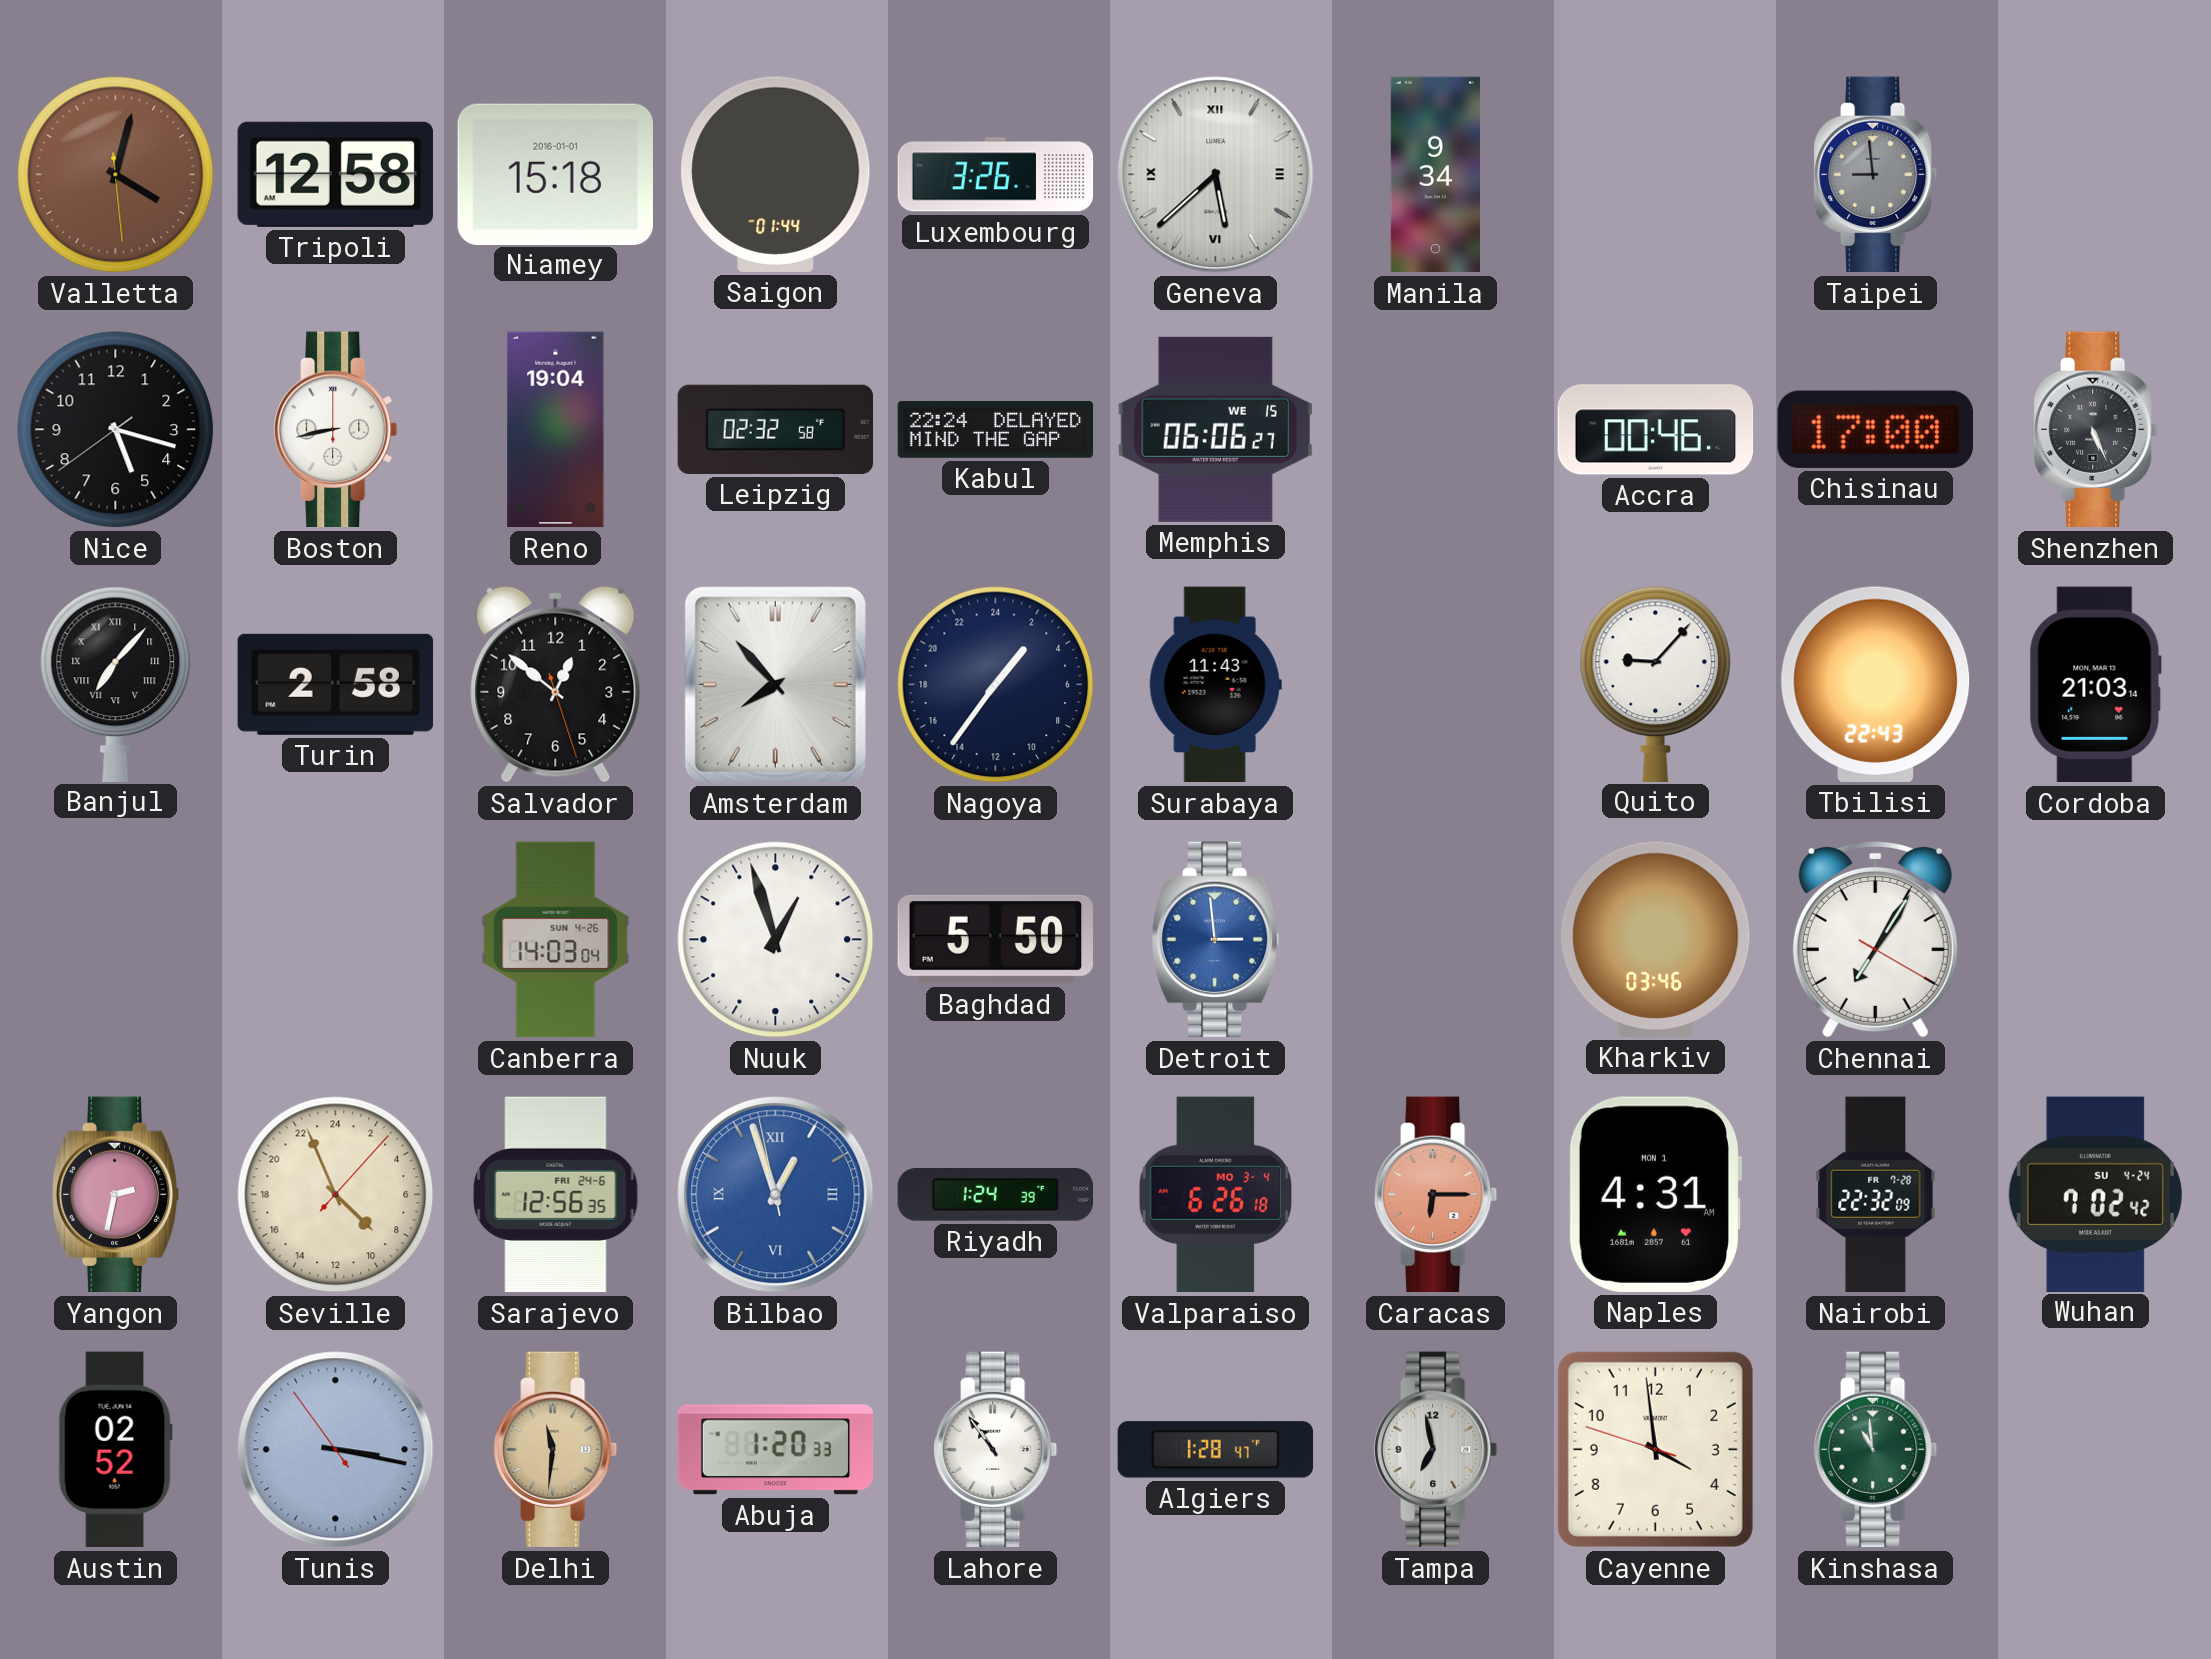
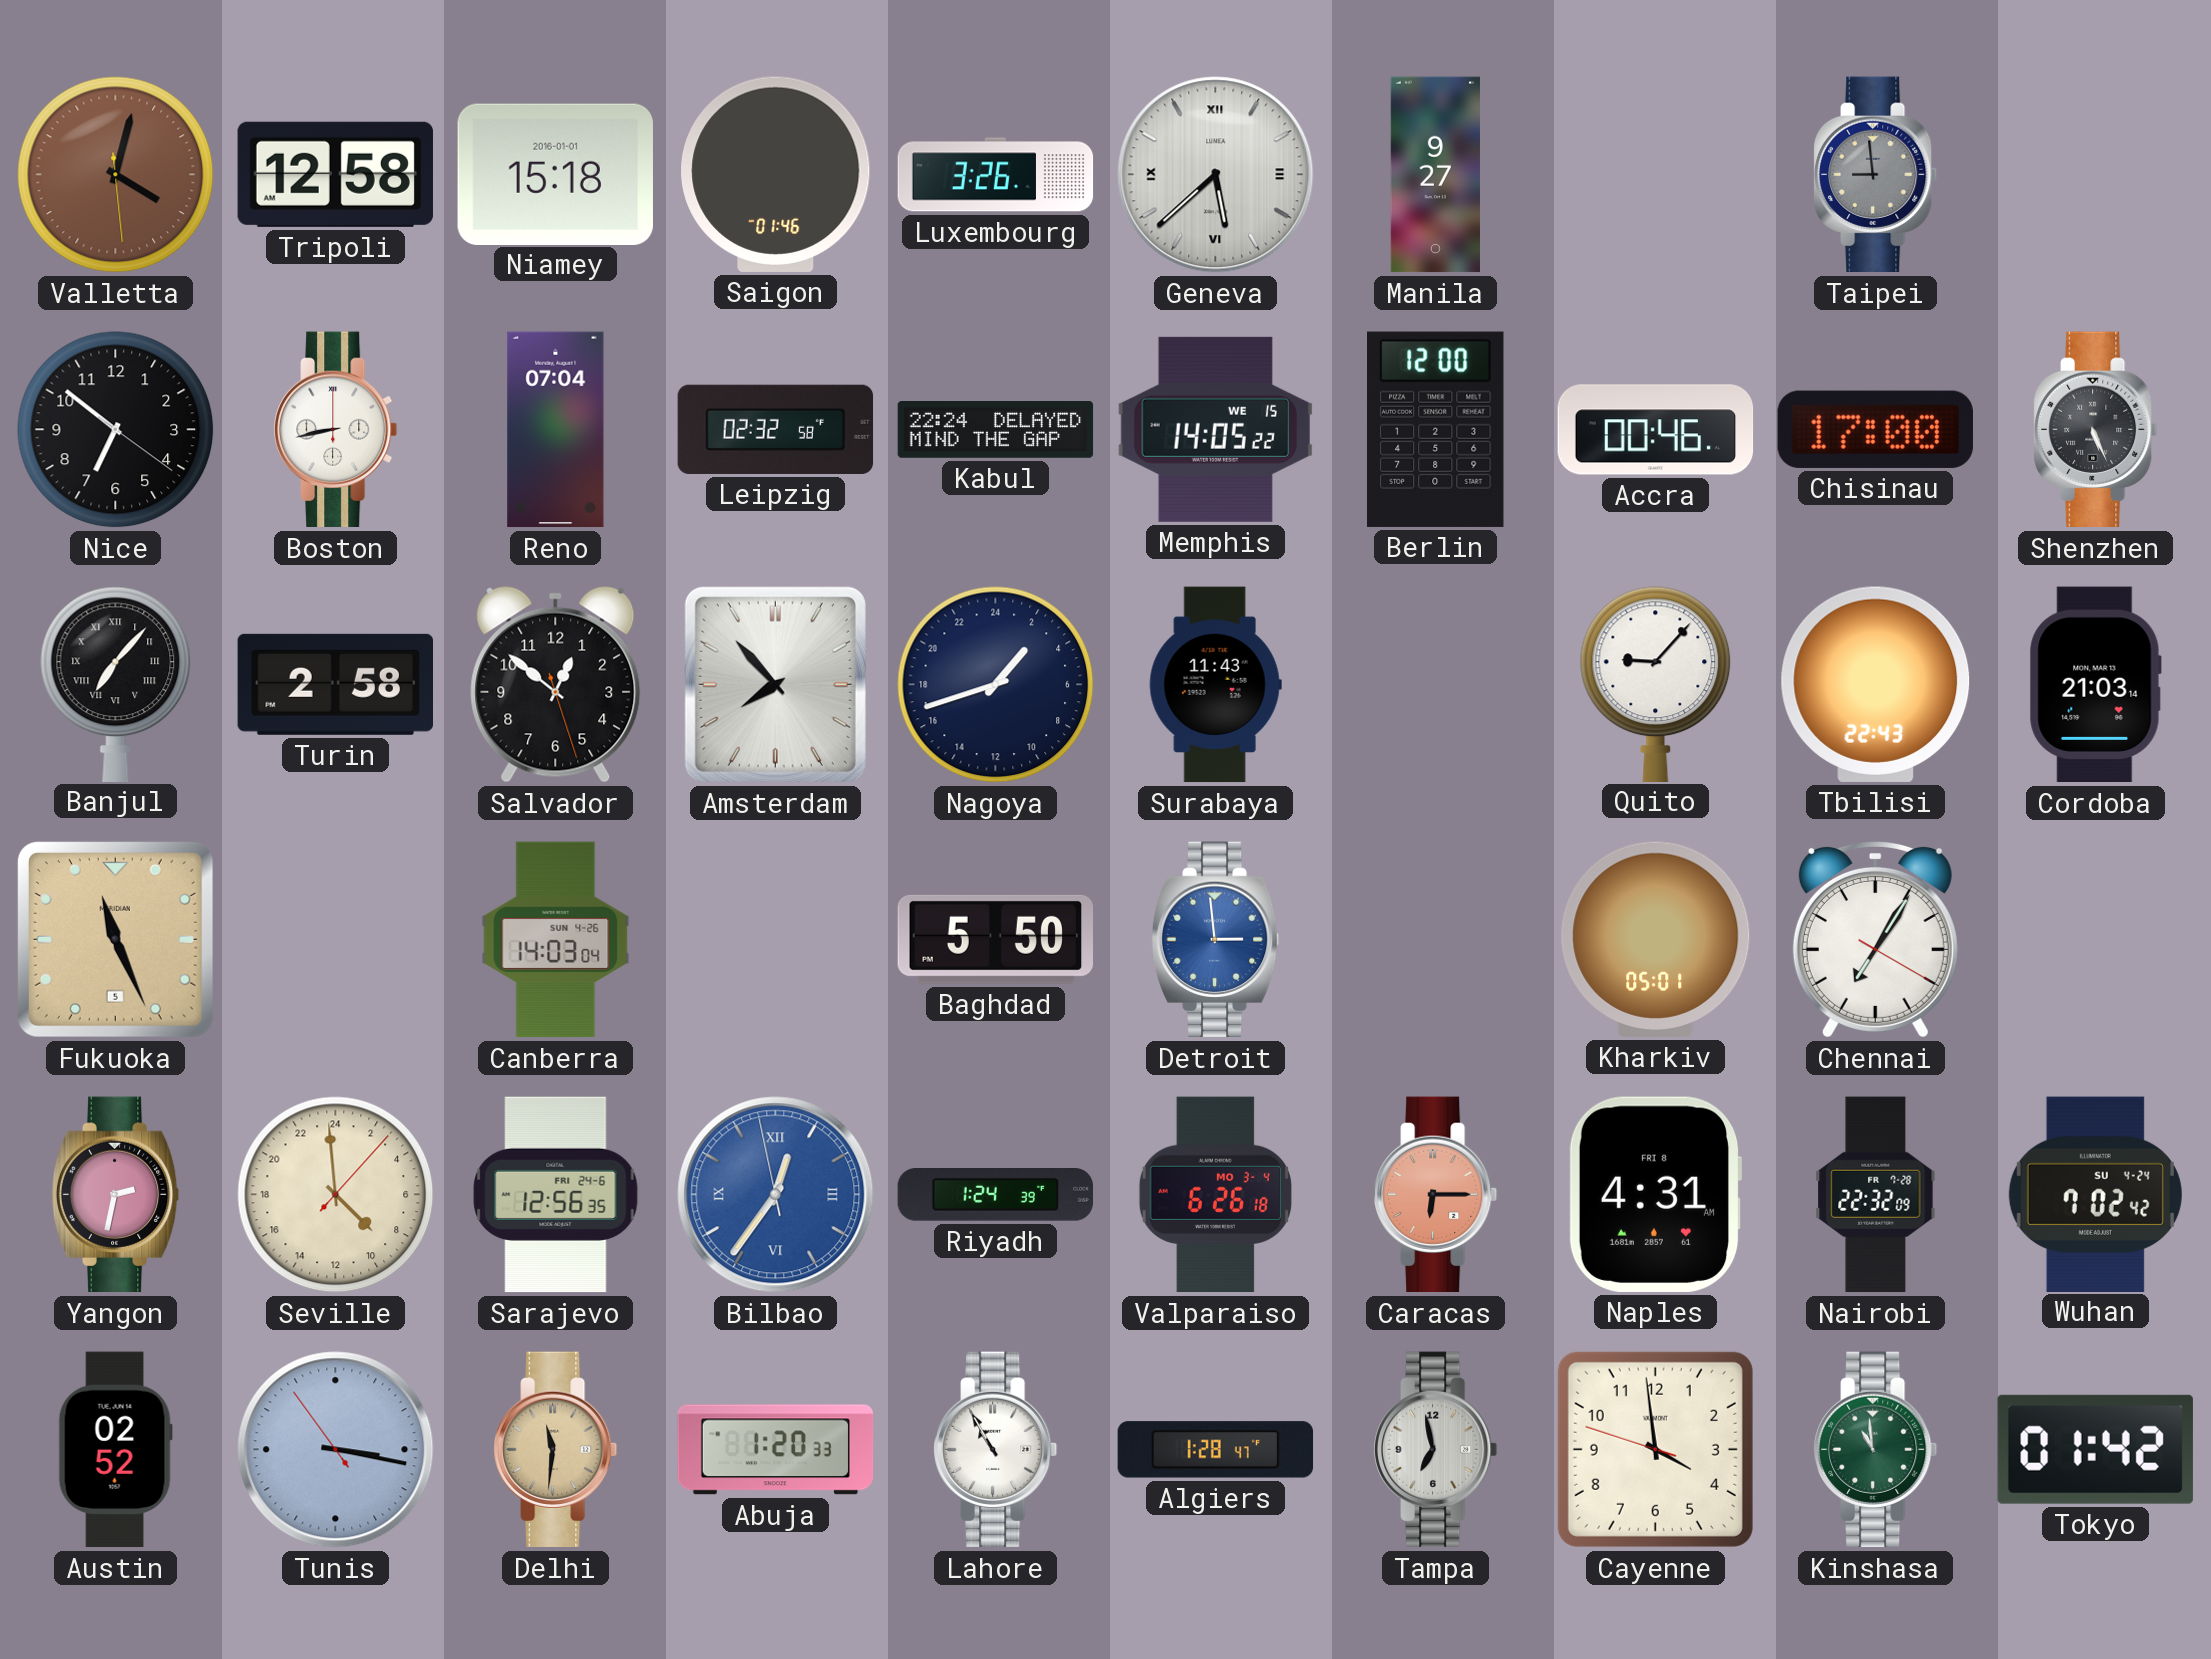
Saigon: 01:44 -> 01:46 (776, 174)
Manila: 9:34 -> 9:27 (1435, 175)
Nice: 5:17 -> 6:51 (116, 430)
Reno: 19:04 -> 07:04 (556, 430)
Memphis: 06:06 -> 14:05 (1215, 429)
Berlin: none -> 12:00 (1436, 429)
Nagoya: 2:36 -> 2:42 (996, 685)
Fukuoka: none -> 11:26 (115, 939)
Nuuk: 12:57 -> none (776, 940)
Kharkiv: 03:46 -> 05:01 (1656, 939)
Seville: 8:56 -> 8:59 (336, 1195)
Bilbao: 12:56 -> 12:35 (776, 1195)
Naples date: MON 1 -> FRI 8 (1655, 1194)
Lahore: 10:54 -> 10:55 (996, 1450)
Tokyo: none -> 01:42 (2095, 1449)
